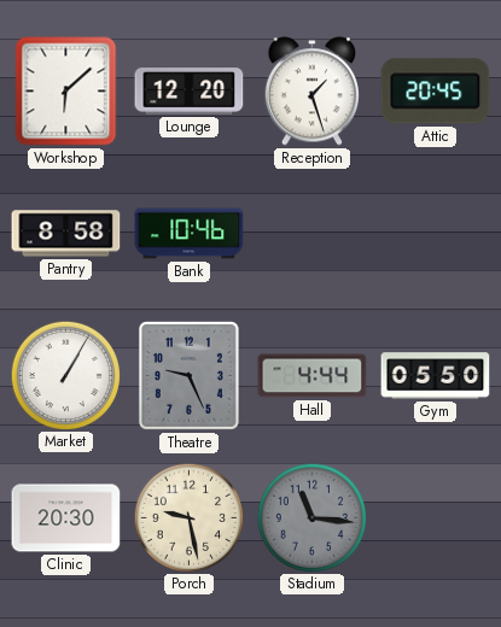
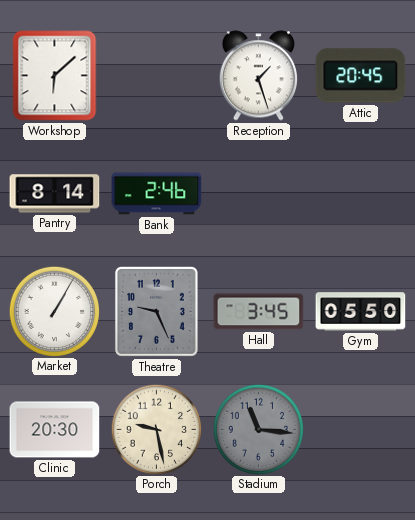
Lounge: 12:20 -> none (190, 92)
Pantry: 8:58 -> 8:14 (55, 194)
Bank: 10:46 -> 2:46 (157, 194)
Hall: 4:44 -> 3:45 (259, 312)
